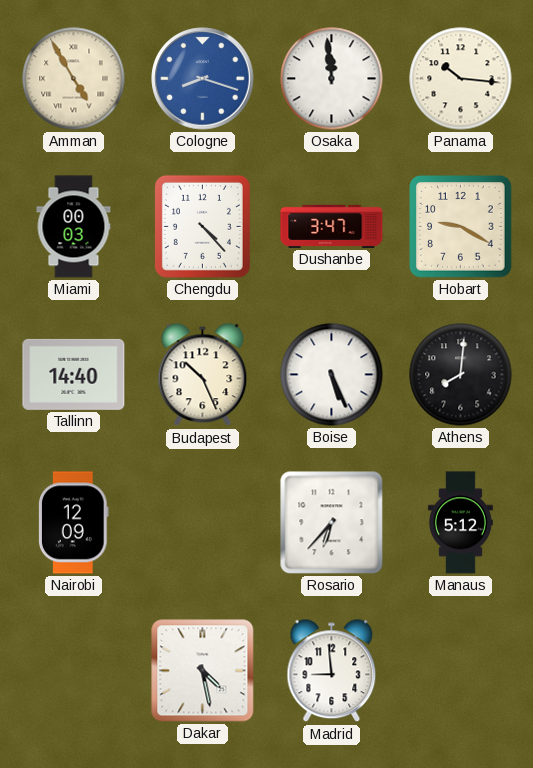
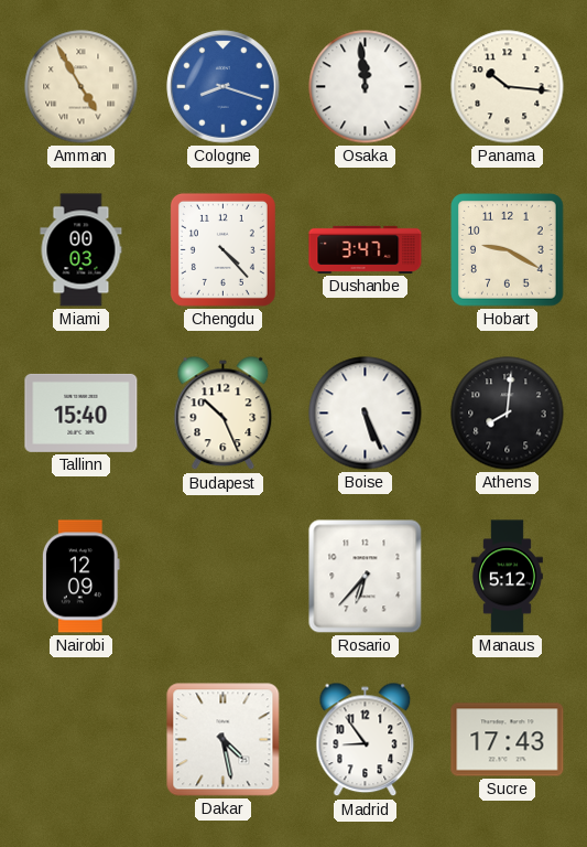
Tallinn: 14:40 -> 15:40 (81, 412)
Madrid: 8:59 -> 8:54 (366, 740)
Sucre: none -> 17:43 (508, 740)
